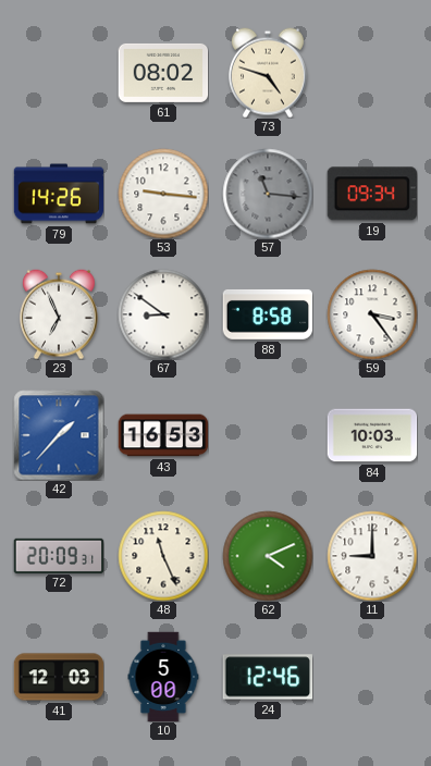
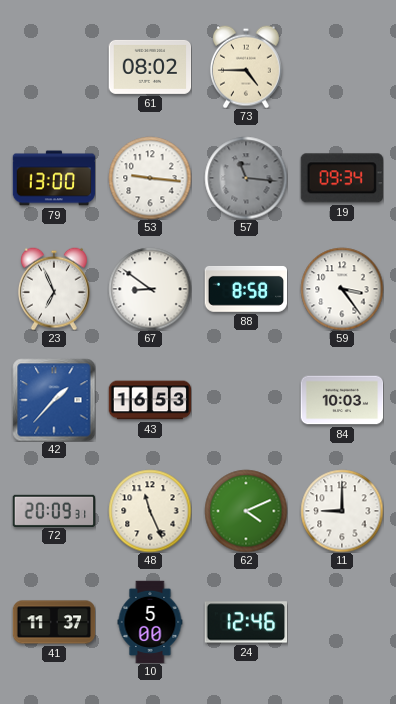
73: 4:48 -> 4:45 (246, 67)
79: 14:26 -> 13:00 (54, 178)
41: 12:03 -> 11:37 (54, 622)
